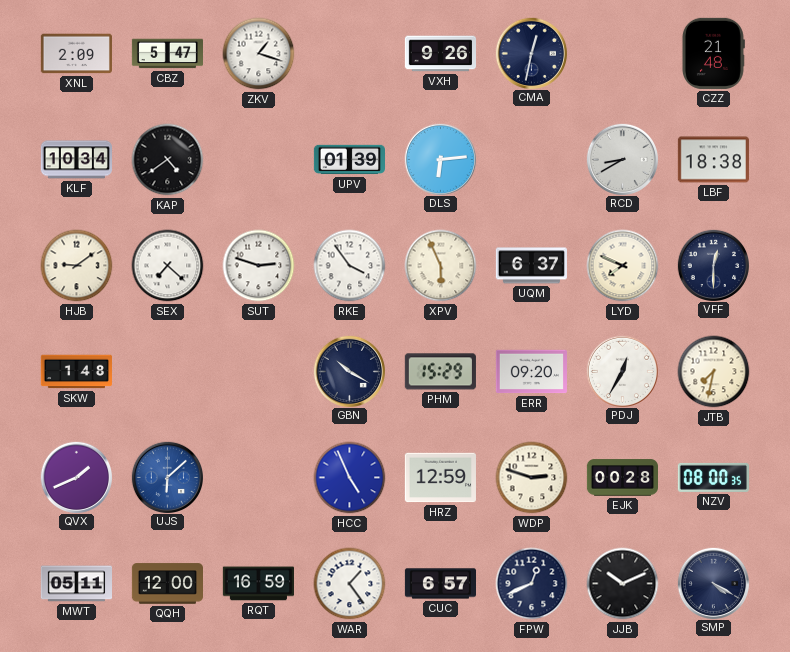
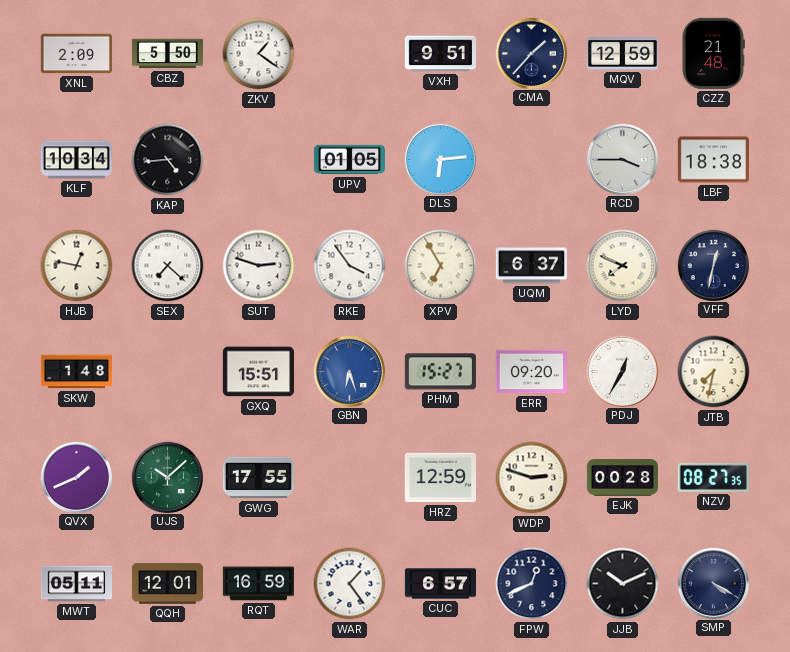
CBZ: 5:47 -> 5:50 (167, 54)
ZKV: 1:18 -> 1:21 (259, 54)
VXH: 9:26 -> 9:51 (440, 54)
CMA: 12:32 -> 1:37 (531, 53)
MQV: none -> 12:59 (622, 54)
KAP: 4:39 -> 4:44 (168, 160)
UPV: 01:39 -> 01:05 (349, 160)
RCD: 8:40 -> 3:45 (622, 159)
HJB: 9:09 -> 12:47 (77, 266)
XPV: 5:56 -> 6:55 (441, 266)
VFF: 12:30 -> 12:32 (713, 265)
GXQ: none -> 15:51 (258, 372)
GBN: 10:20 -> 6:27 (349, 371)
GBN dial: navy -> blue (349, 371)
PHM: 15:29 -> 15:27 (440, 372)
UJS: 6:08 -> 10:08 (167, 477)
UJS dial: blue -> green (167, 477)
GWG: none -> 17:55 (258, 478)
HCC: 4:56 -> none (350, 478)
NZV: 08:00 -> 08:27 (713, 477)
QQH: 12:00 -> 12:01 (167, 584)
